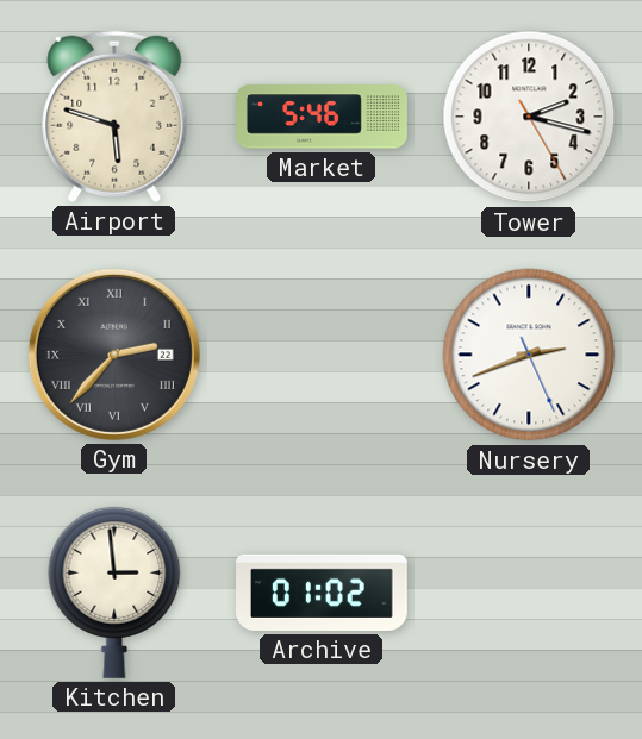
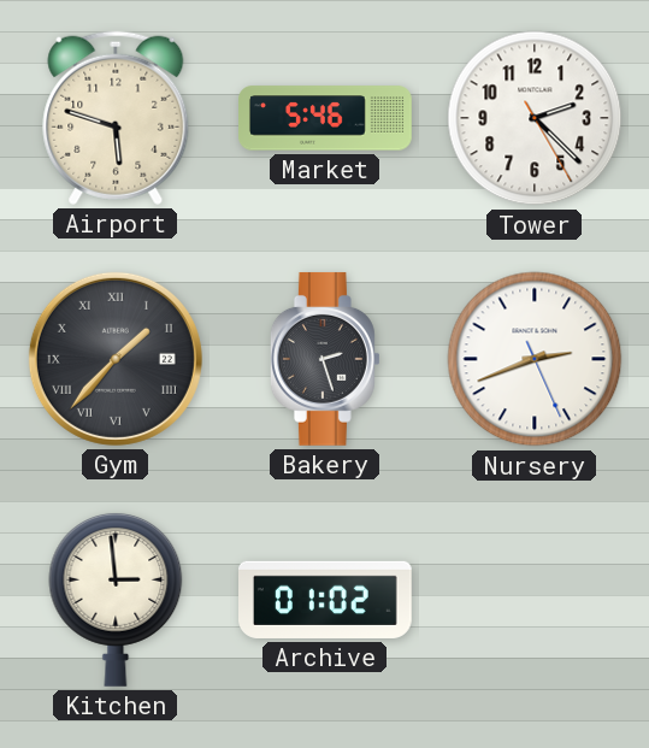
Tower: 2:17 -> 2:22 (535, 118)
Gym: 2:37 -> 1:37 (116, 359)
Bakery: none -> 2:27 (325, 359)
